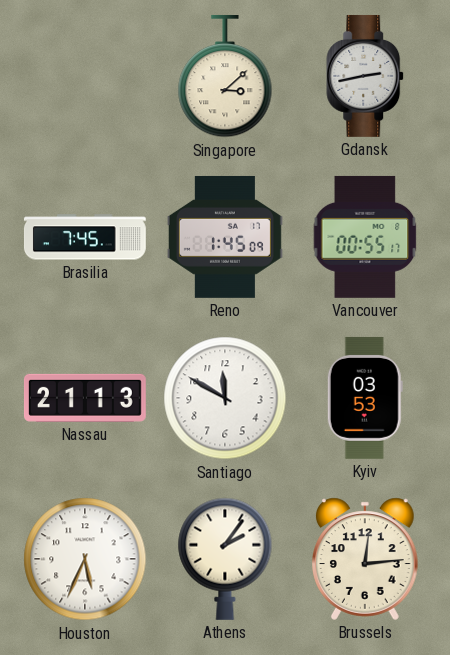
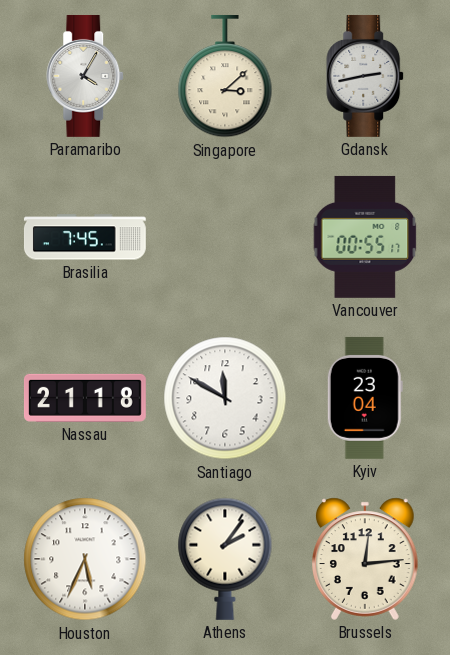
Paramaribo: none -> 4:05 (86, 76)
Reno: 1:45 -> none (225, 237)
Nassau: 21:13 -> 21:18 (85, 398)
Kyiv: 03:53 -> 23:04 (365, 398)
